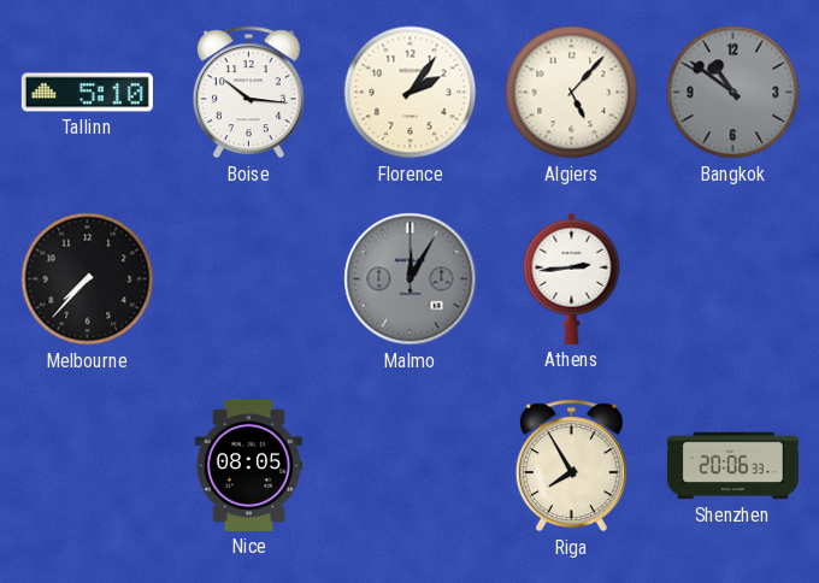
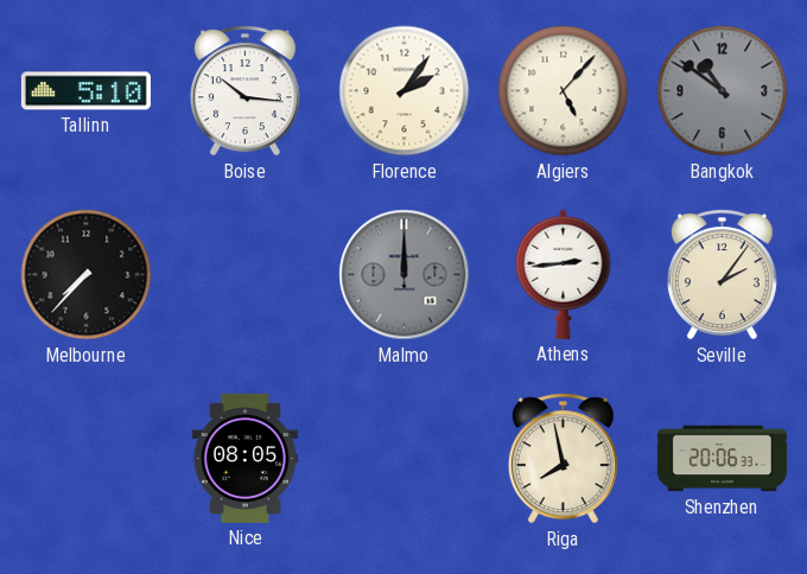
Malmo: 12:05 -> 12:00 (405, 275)
Seville: none -> 2:06 (722, 275)
Riga: 7:55 -> 7:58 (563, 459)
